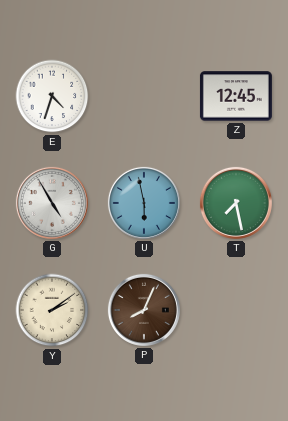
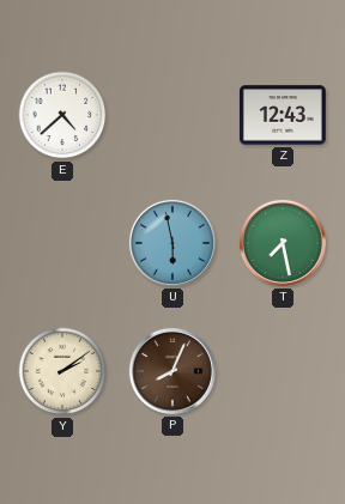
E: 4:33 -> 4:38 (62, 115)
Z: 12:45 -> 12:43 (283, 115)
G: 4:55 -> none (52, 203)
